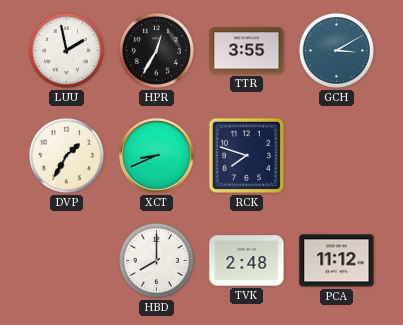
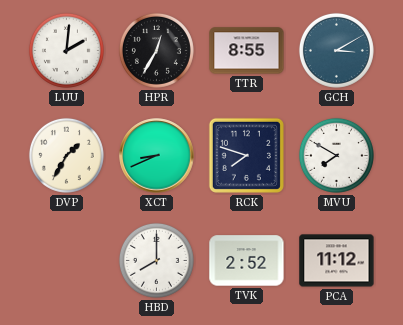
LUU: 1:58 -> 2:01 (66, 50)
TTR: 3:55 -> 8:55 (247, 51)
MVU: none -> 7:50 (336, 155)
TVK: 2:48 -> 2:52 (247, 261)
